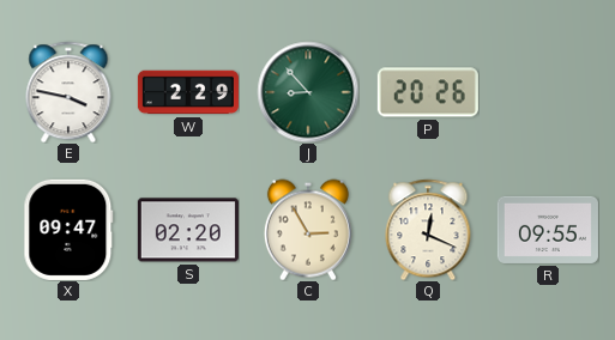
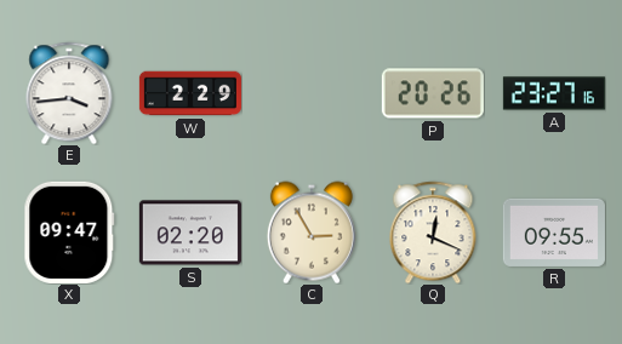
E: 3:47 -> 3:44 (69, 93)
J: 8:53 -> none (308, 92)
A: none -> 23:27 (554, 93)
